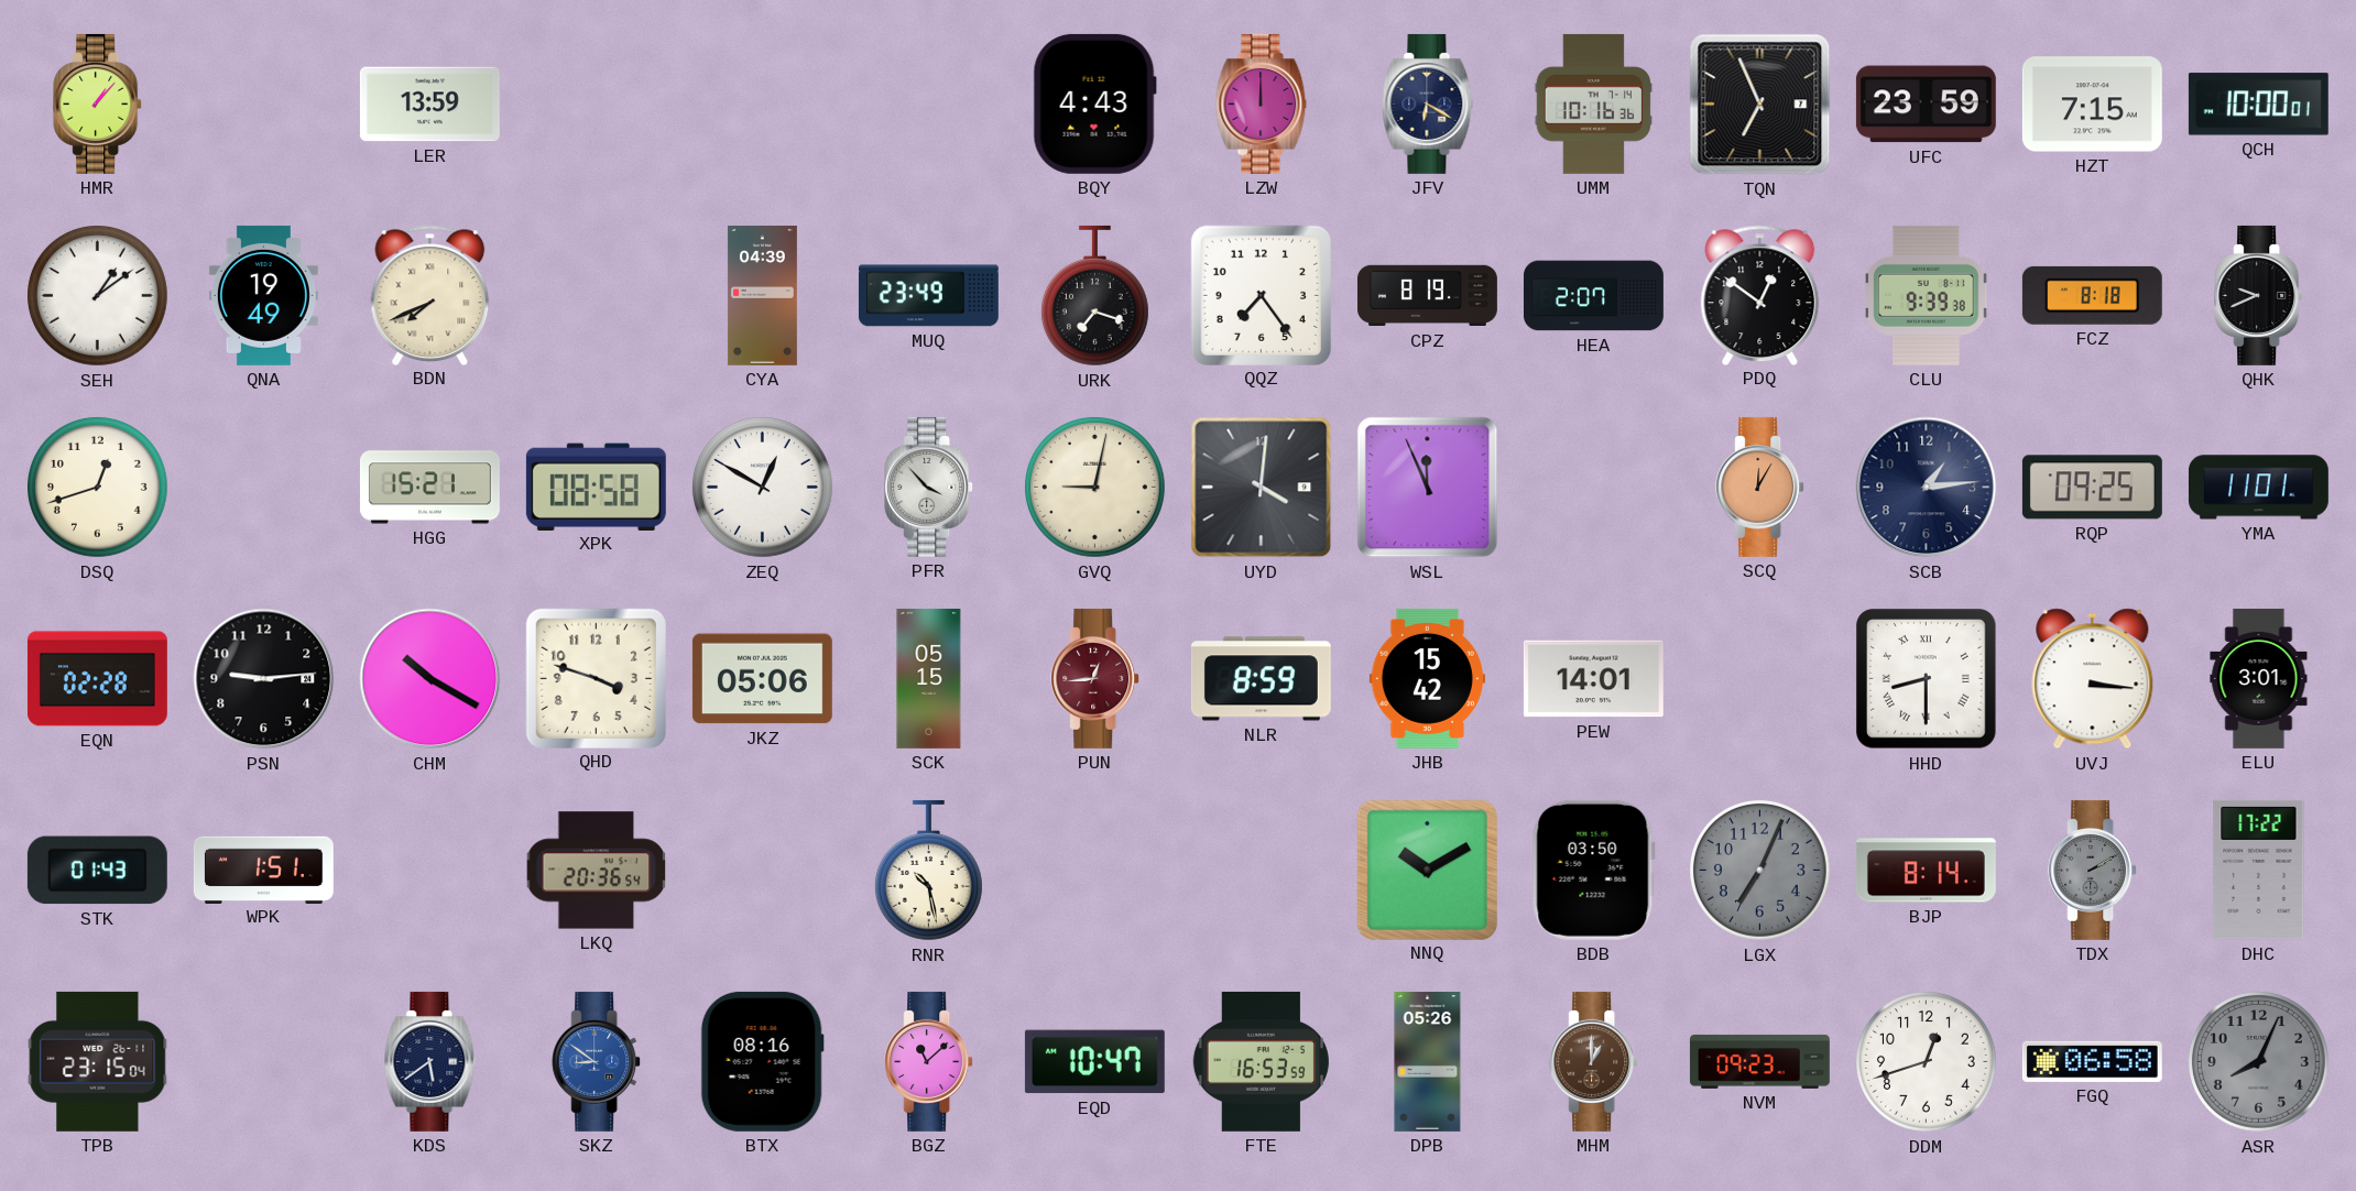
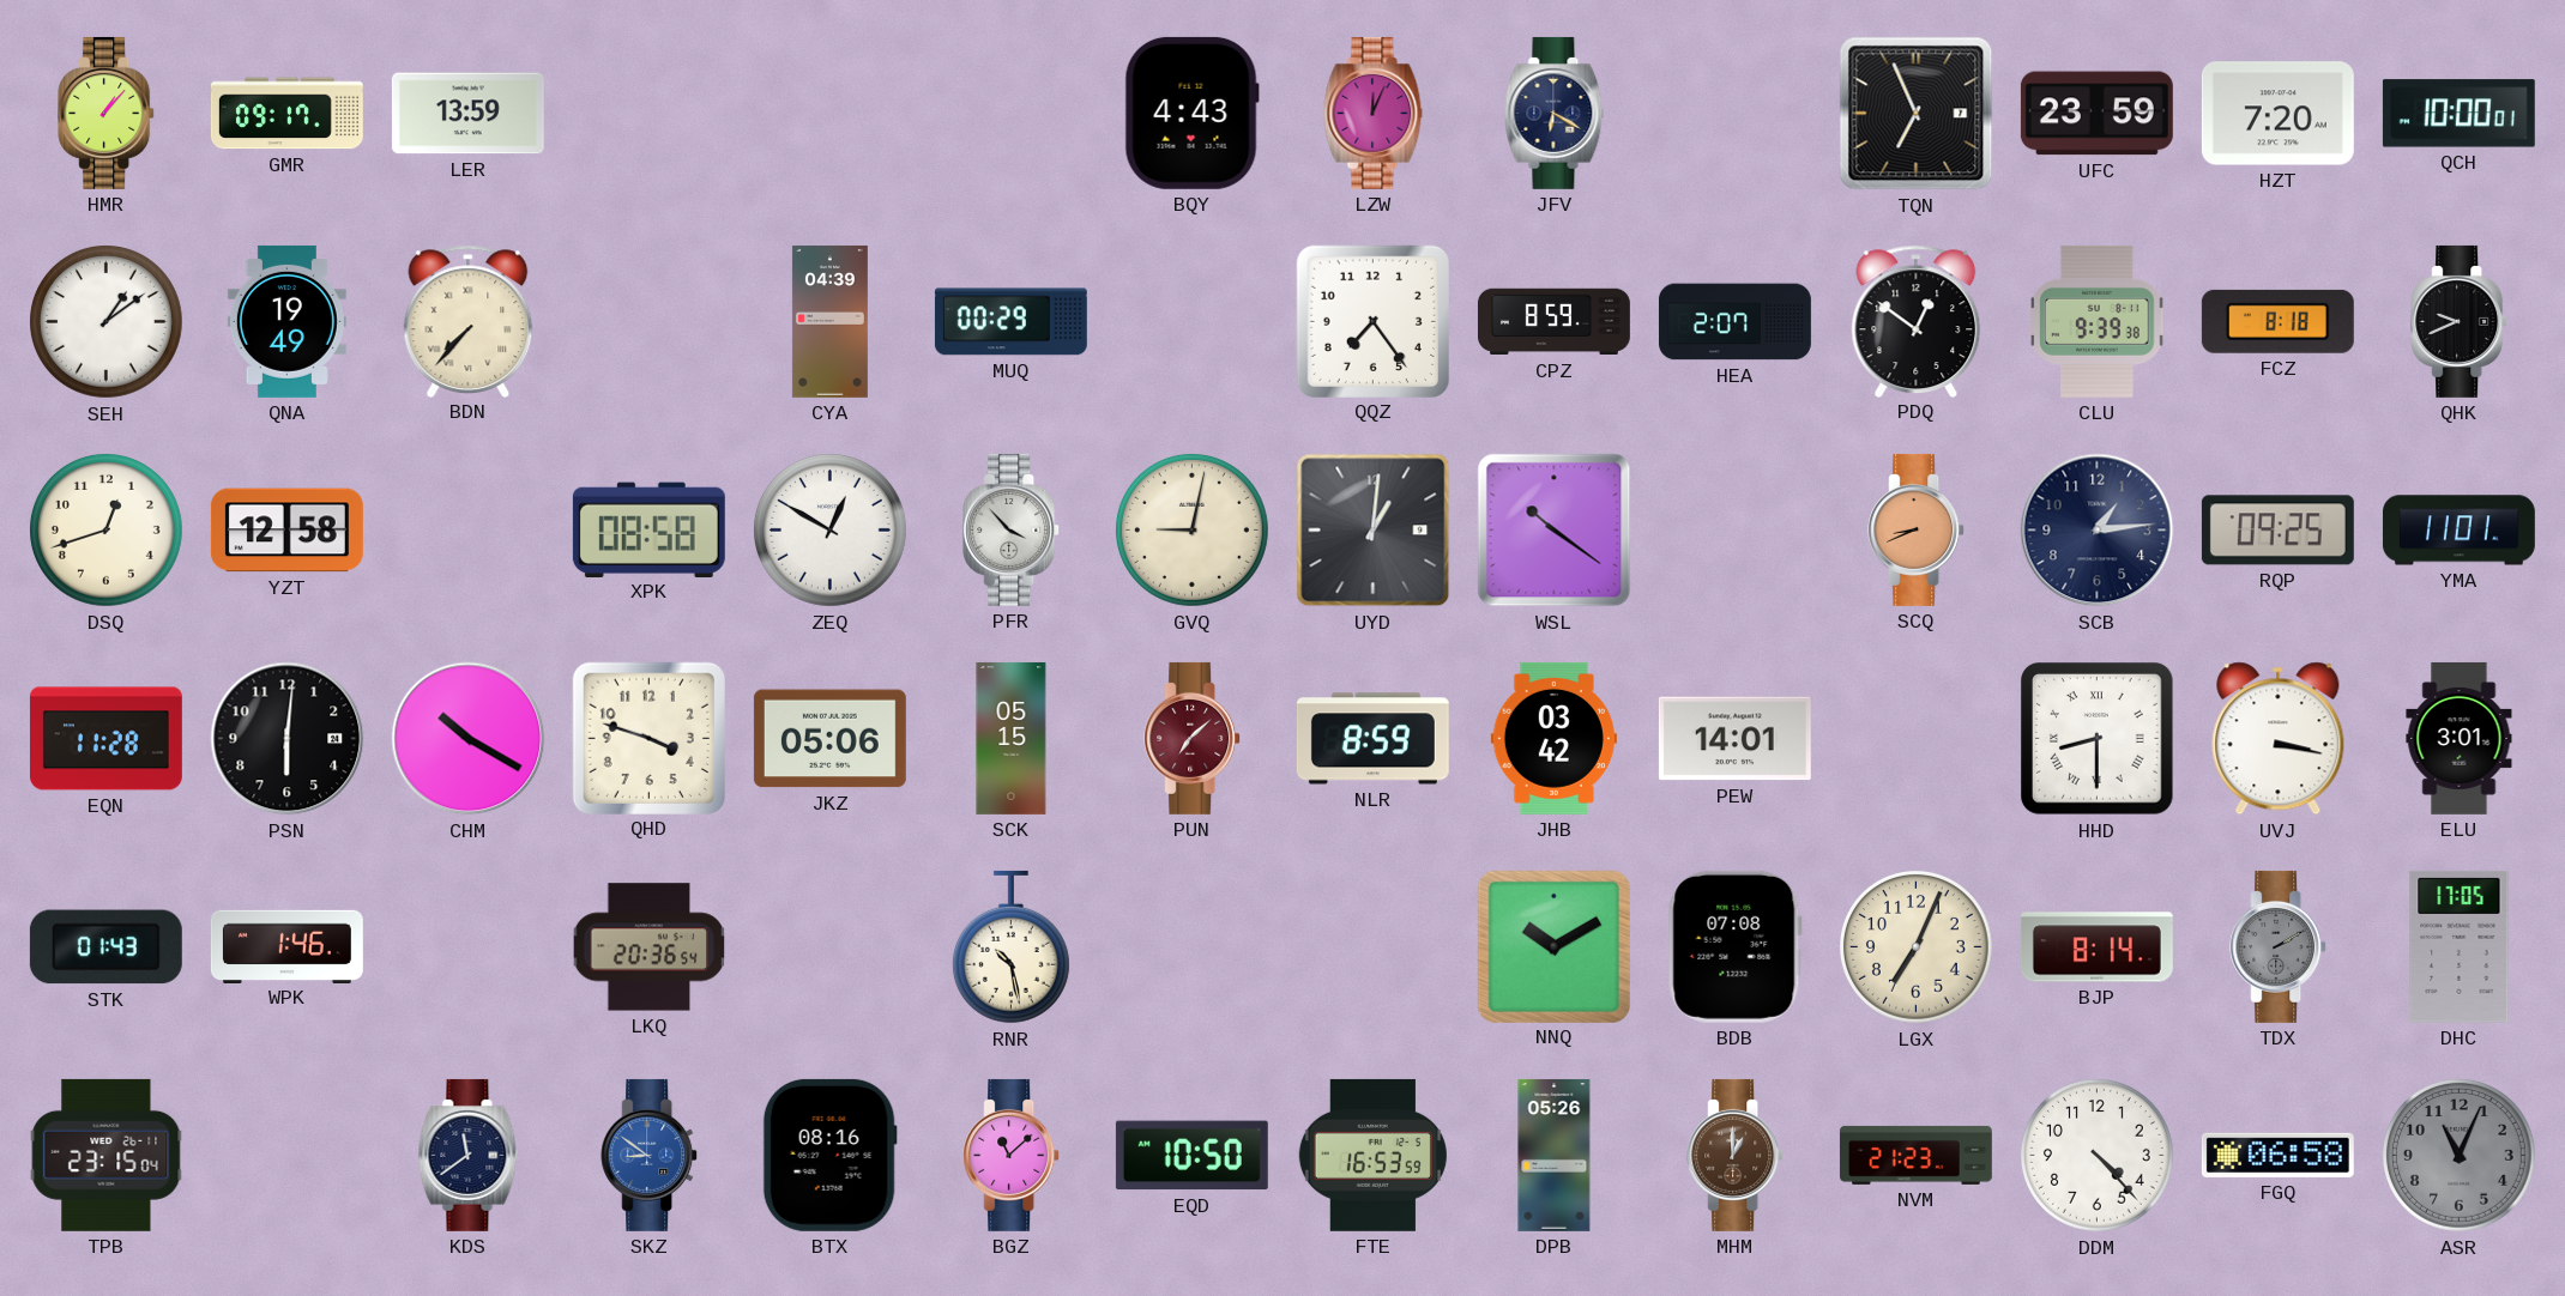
GMR: none -> 09:17 (286, 114)
LZW: 12:00 -> 12:04 (1374, 113)
UMM: 10:16 -> none (1593, 103)
HZT: 7:15 -> 7:20 (2277, 114)
BDN: 7:41 -> 7:37 (469, 321)
MUQ: 23:49 -> 00:29 (1010, 322)
URK: 7:18 -> none (1094, 296)
CPZ: 8:19 -> 8:59 (1553, 322)
YZT: none -> 12:58 (286, 531)
HGG: 15:21 -> none (429, 488)
UYD: 4:01 -> 1:01 (1374, 531)
WSL: 11:56 -> 10:21 (1555, 531)
SCQ: 12:05 -> 8:41 (1917, 529)
EQN: 02:28 -> 11:28 (105, 739)
PSN: 9:14 -> 6:01 (288, 739)
PUN: 12:44 -> 7:08 (1193, 738)
JHB: 15:42 -> 03:42 (1553, 738)
UVJ: 3:16 -> 3:17 (2279, 739)
WPK: 1:51 -> 1:46 (286, 946)
BDB: 03:50 -> 07:08 (1734, 946)
LGX dial: grey -> cream (1917, 947)
DHC: 17:22 -> 17:05 (2460, 946)
KDS: 5:39 -> 11:39 (469, 1155)
EQD: 10:47 -> 10:50 (1191, 1156)
NVM: 09:23 -> 21:23 (1915, 1155)
DDM: 12:42 -> 4:23 (2098, 1156)
ASR: 8:04 -> 11:04 (2460, 1156)
